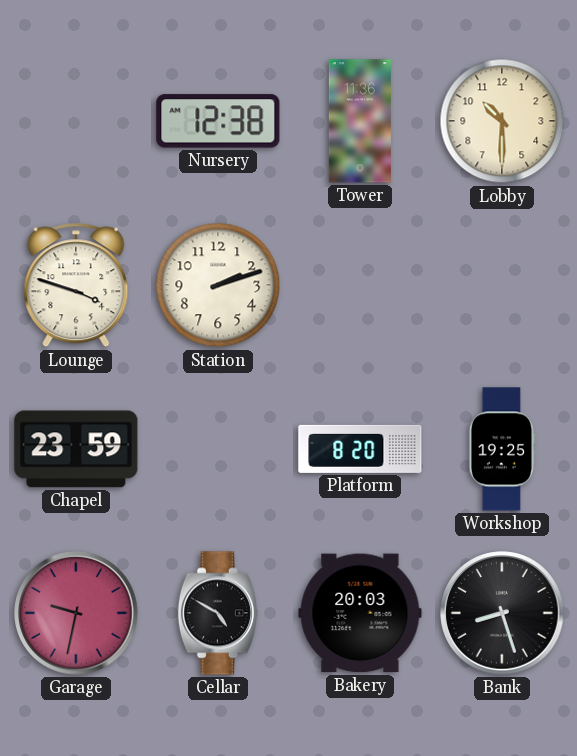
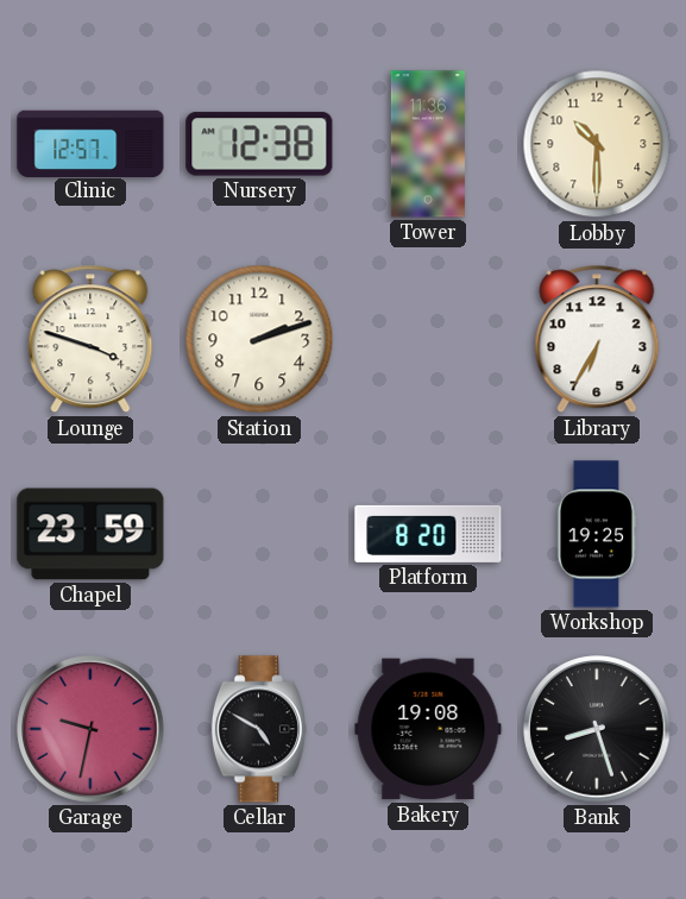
Clinic: none -> 12:57 (90, 143)
Library: none -> 6:35 (597, 339)
Bakery: 20:03 -> 19:08 (428, 729)
